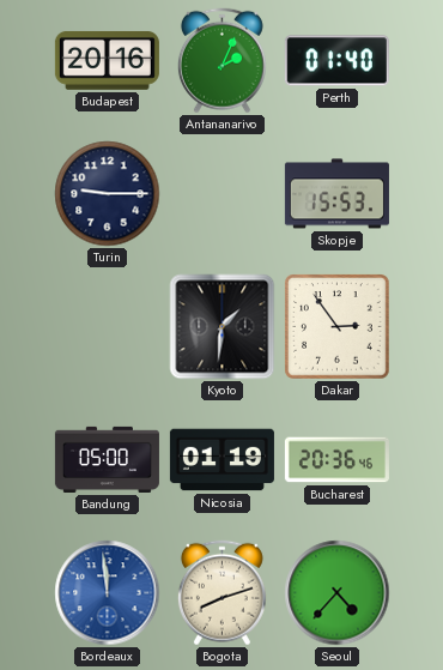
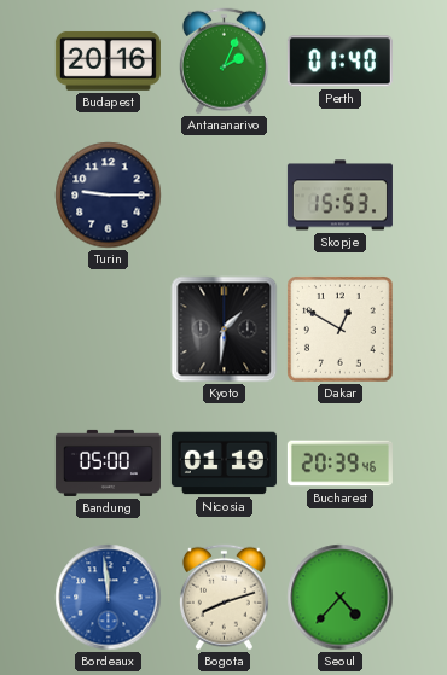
Dakar: 2:54 -> 12:50 (341, 330)
Bucharest: 20:36 -> 20:39 (339, 464)
